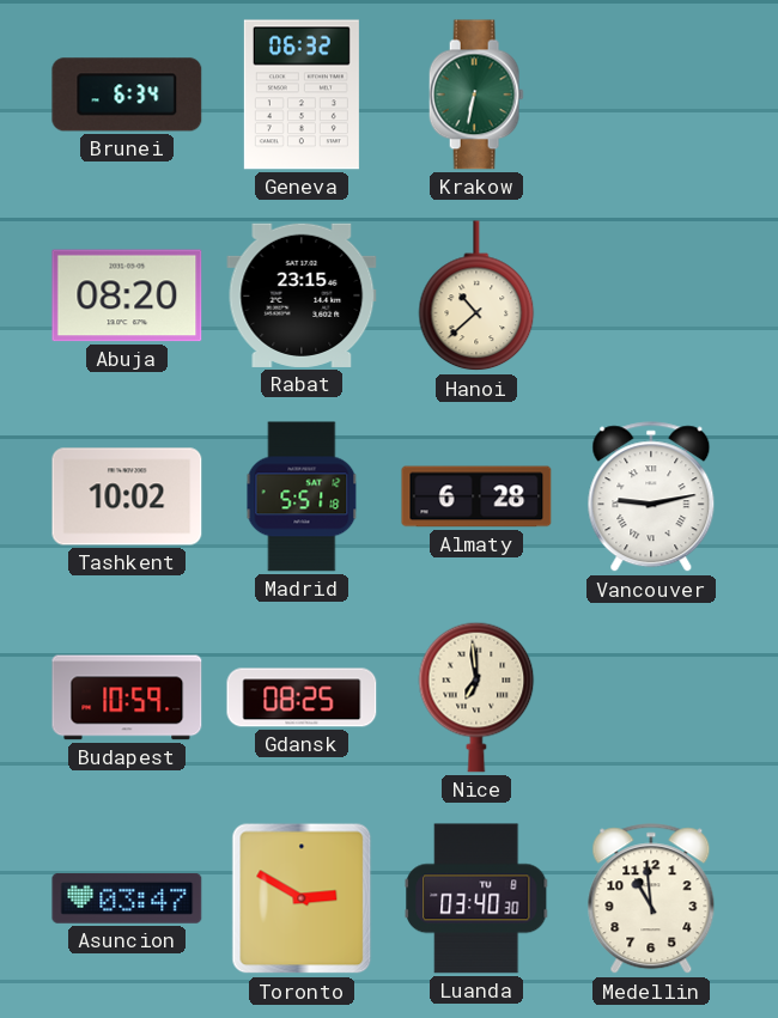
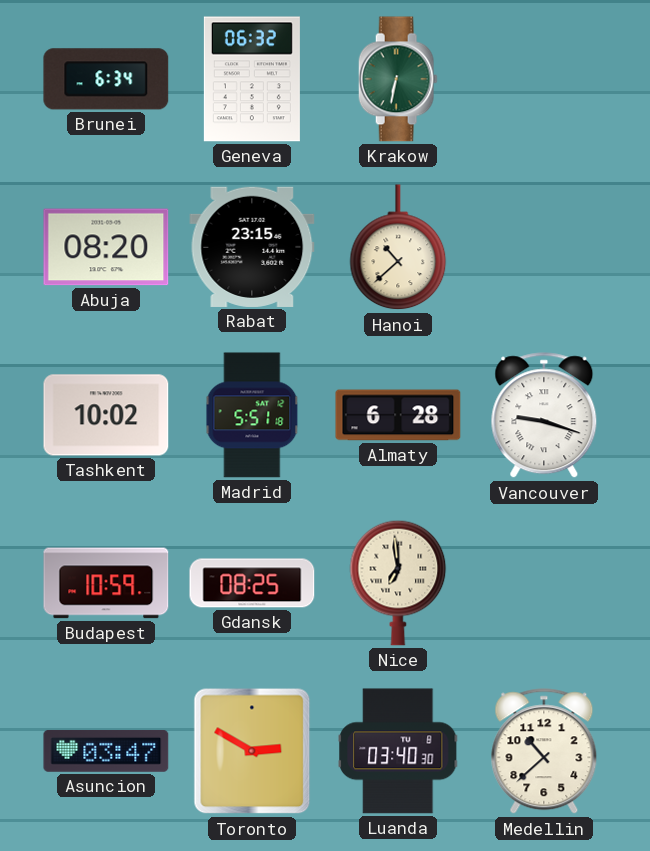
Vancouver: 9:13 -> 9:18 (544, 416)
Medellin: 10:59 -> 10:38 (544, 752)
